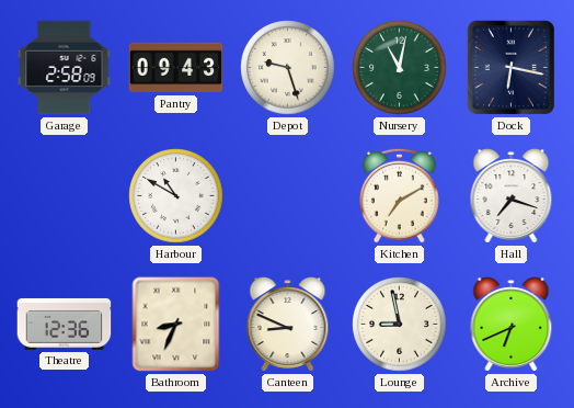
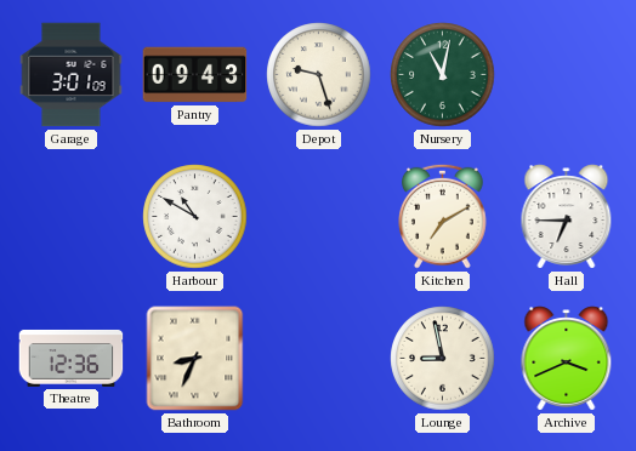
Garage: 2:58 -> 3:01 (72, 75)
Dock: 6:17 -> none (510, 67)
Hall: 7:18 -> 6:45 (567, 217)
Canteen: 8:49 -> none (288, 325)
Archive: 6:41 -> 3:41 (567, 359)
